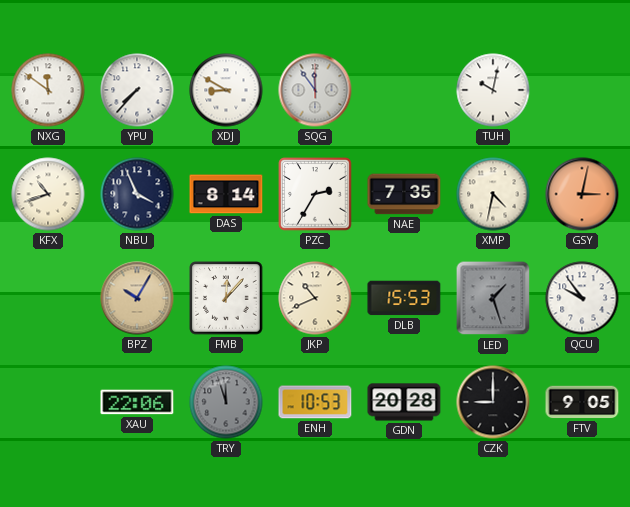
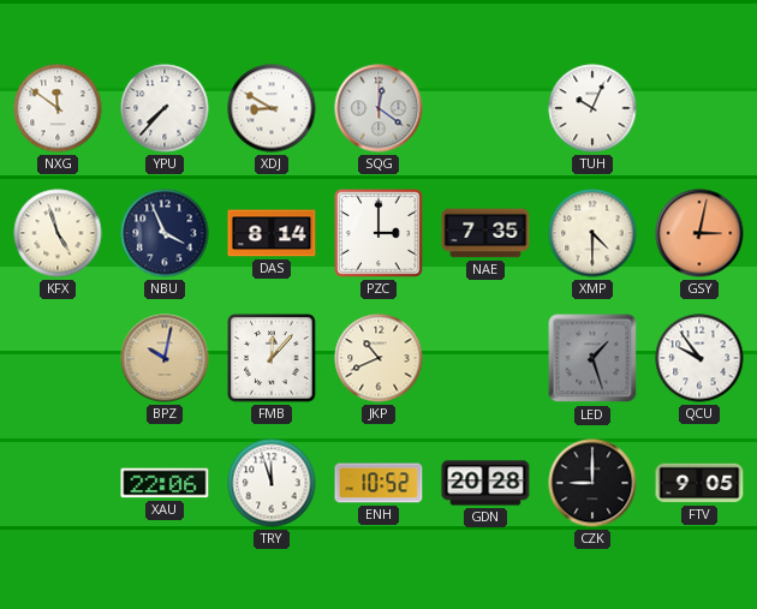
SQG: 11:54 -> 12:21 (378, 108)
TUH: 10:02 -> 10:04 (592, 108)
KFX: 10:42 -> 4:57 (58, 233)
PZC: 2:35 -> 3:00 (378, 233)
XMP: 4:32 -> 4:30 (592, 233)
BPZ: 10:05 -> 10:02 (165, 358)
DLB: 15:53 -> none (404, 298)
TRY dial: grey -> white (272, 483)
ENH: 10:53 -> 10:52 (378, 483)
